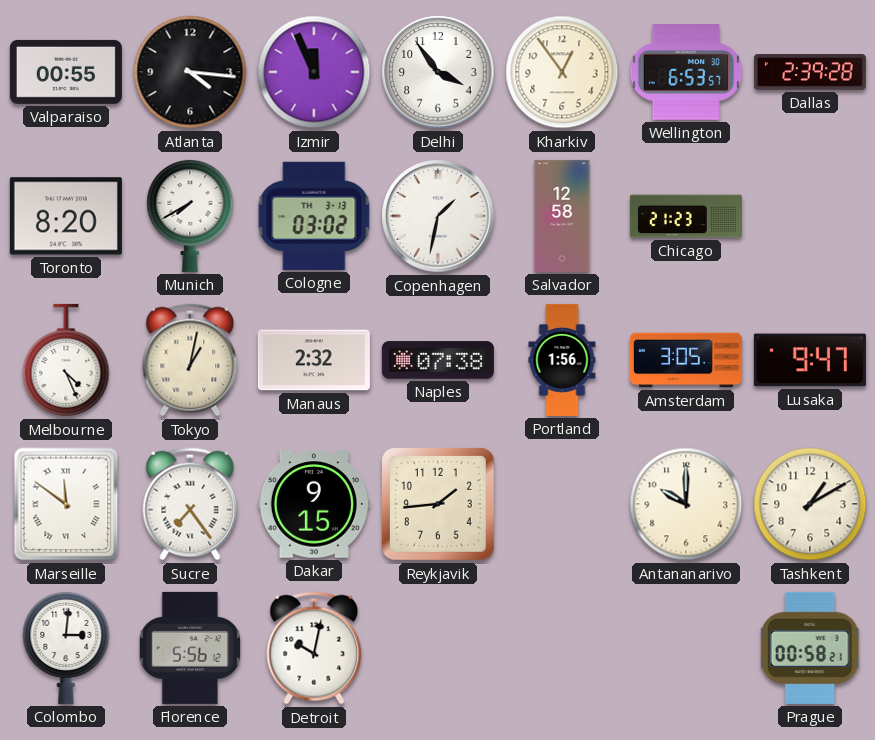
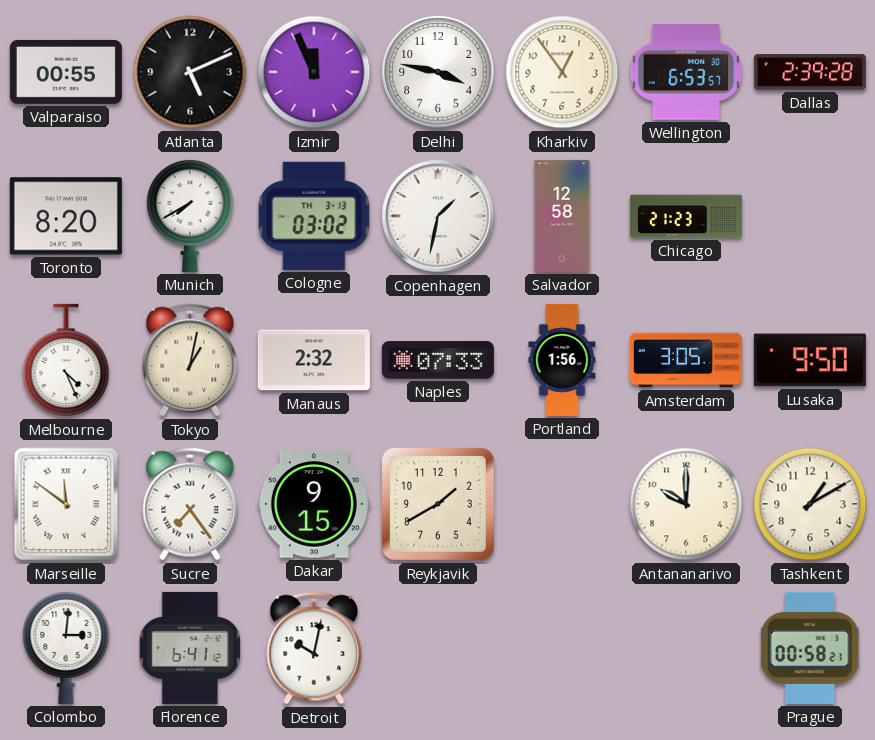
Atlanta: 4:16 -> 5:11 (190, 72)
Delhi: 3:54 -> 3:47 (438, 72)
Naples: 07:38 -> 07:33 (438, 360)
Lusaka: 9:47 -> 9:50 (810, 360)
Reykjavik: 1:44 -> 1:40 (438, 504)
Florence: 5:56 -> 6:41 (190, 648)
